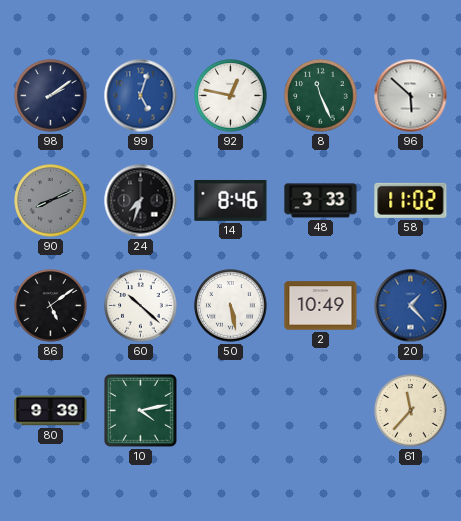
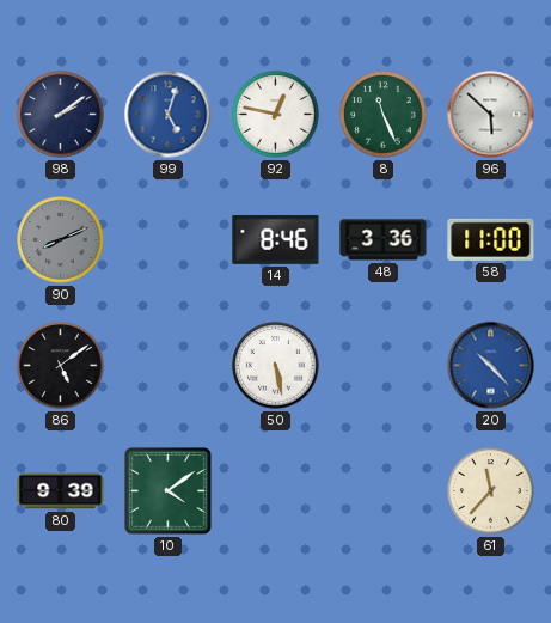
24: 7:33 -> none (141, 201)
48: 3:33 -> 3:36 (384, 240)
58: 11:02 -> 11:00 (491, 239)
60: 10:22 -> none (141, 306)
2: 10:49 -> none (321, 306)
20: 1:23 -> 10:23 (491, 366)
10: 4:13 -> 4:09 (169, 491)
